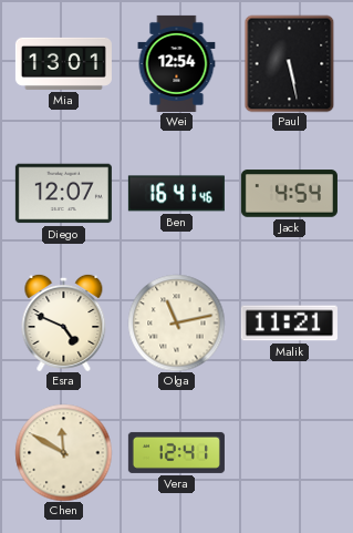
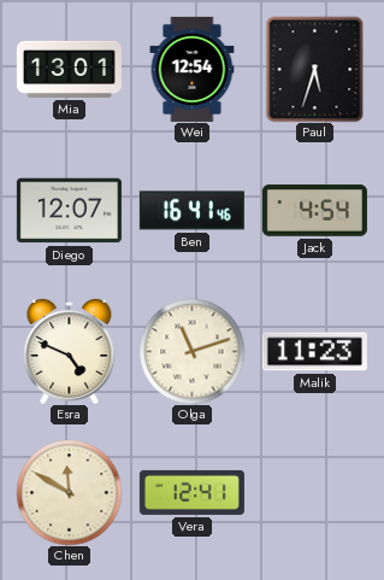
Paul: 5:28 -> 5:33 (315, 69)
Olga: 11:13 -> 11:12 (191, 351)
Malik: 11:21 -> 11:23 (314, 352)
